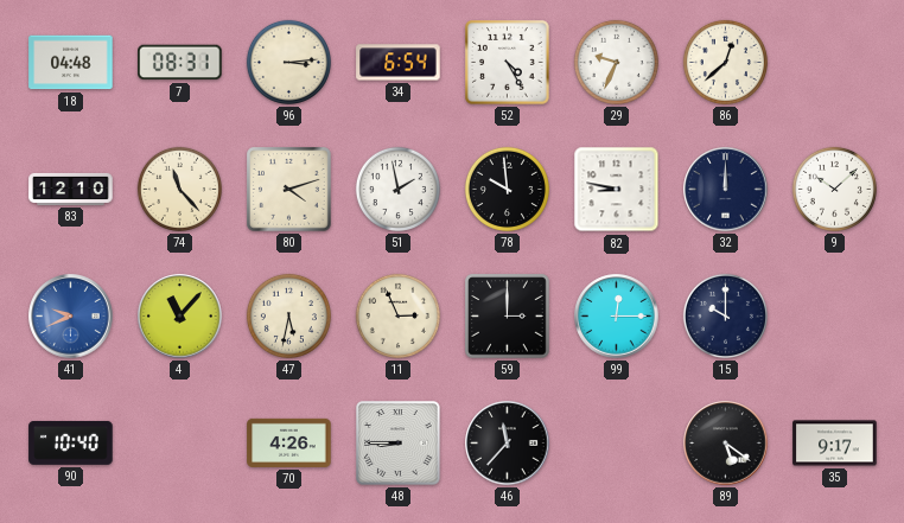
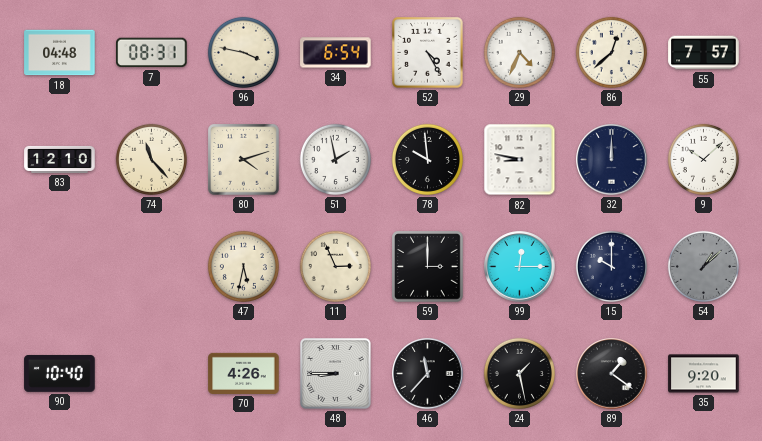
96: 3:14 -> 3:47 (243, 52)
29: 9:34 -> 4:34 (519, 52)
55: none -> 7:57 (704, 53)
41: 9:41 -> none (71, 317)
4: 11:07 -> none (180, 317)
54: none -> 1:08 (703, 266)
24: none -> 1:28 (519, 373)
89: 5:21 -> 1:21 (612, 374)
35: 9:17 -> 9:20 (704, 374)
